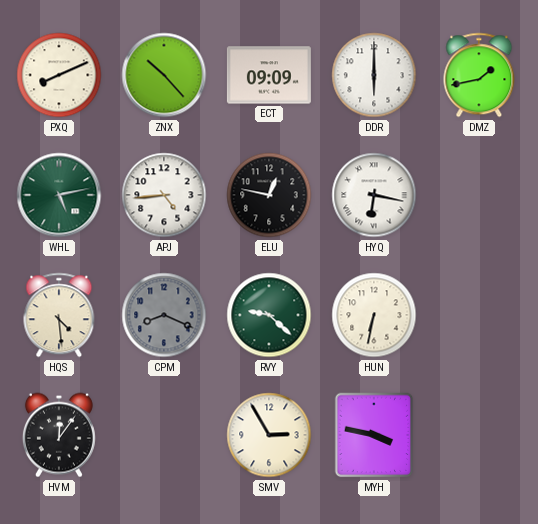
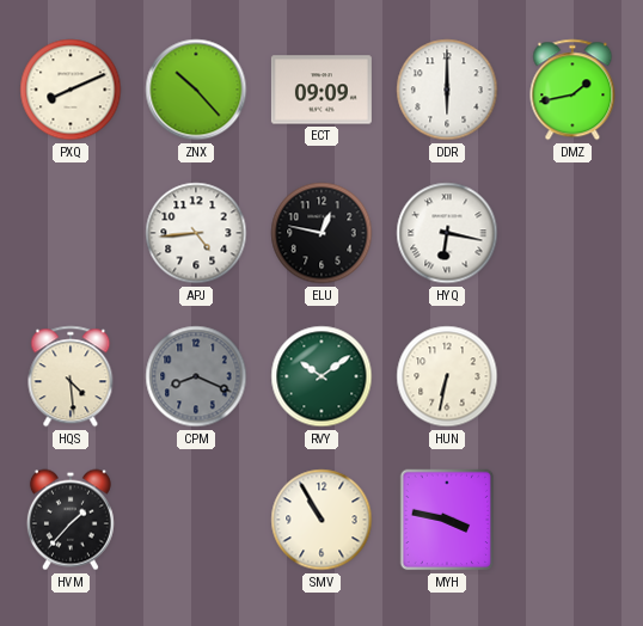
WHL: 5:13 -> none (59, 195)
RVY: 9:22 -> 10:09 (321, 376)
HVM: 12:06 -> 1:37 (71, 520)
SMV: 2:55 -> 10:55 (321, 520)
